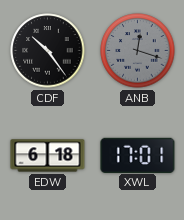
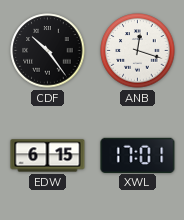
ANB dial: grey -> white (138, 51)
EDW: 6:18 -> 6:15 (48, 156)
